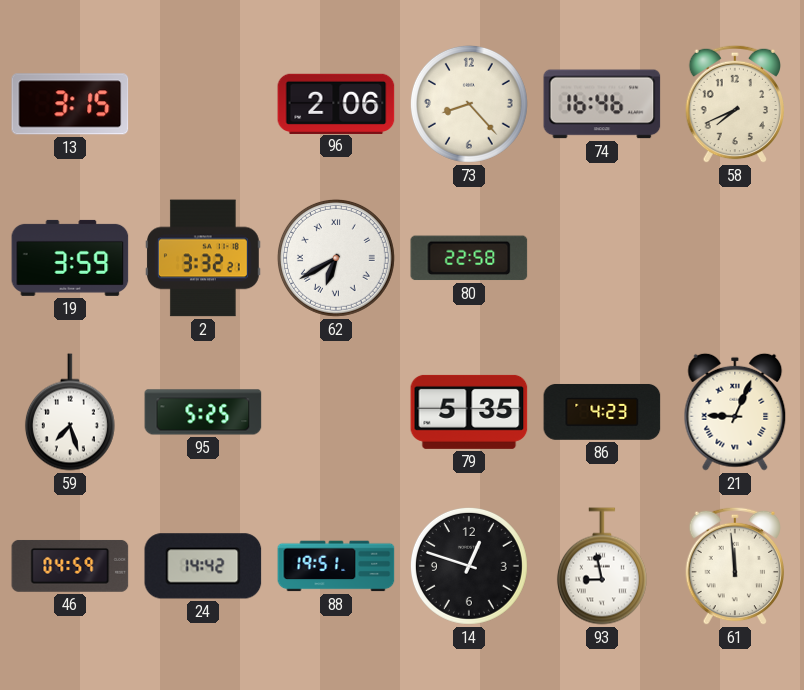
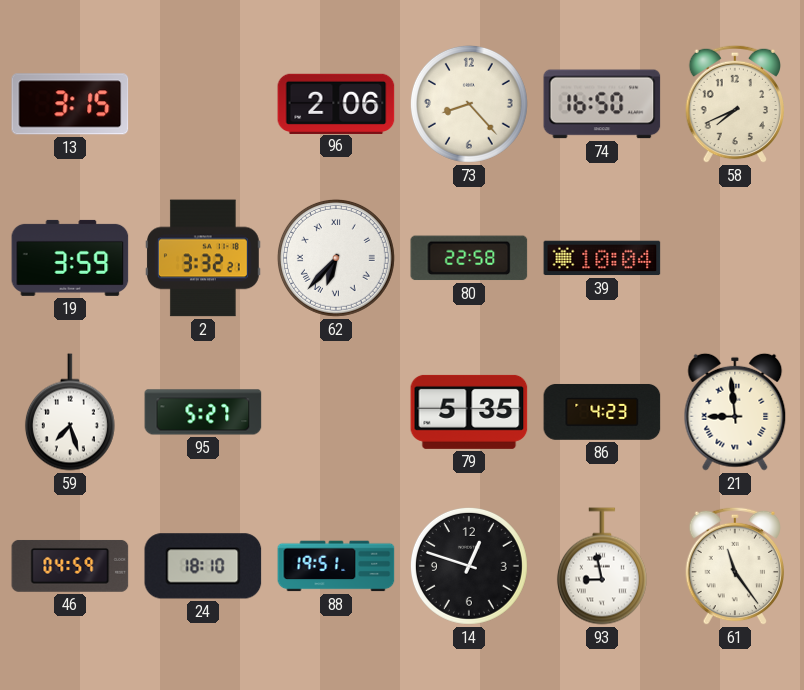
74: 16:46 -> 16:50 (602, 104)
62: 6:40 -> 6:37 (336, 258)
39: none -> 10:04 (602, 258)
95: 5:25 -> 5:27 (203, 412)
21: 9:04 -> 8:59 (735, 412)
24: 14:42 -> 18:10 (203, 566)
61: 11:59 -> 11:24 (735, 566)
